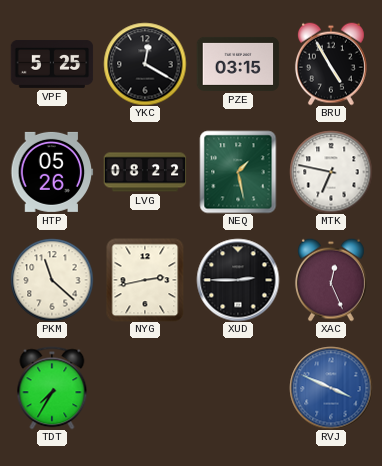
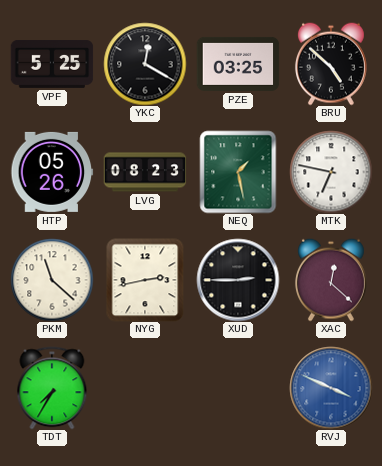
PZE: 03:15 -> 03:25 (238, 64)
BRU: 4:55 -> 4:52 (331, 64)
LVG: 08:22 -> 08:23 (145, 172)
XAC: 12:26 -> 12:22 (331, 280)
